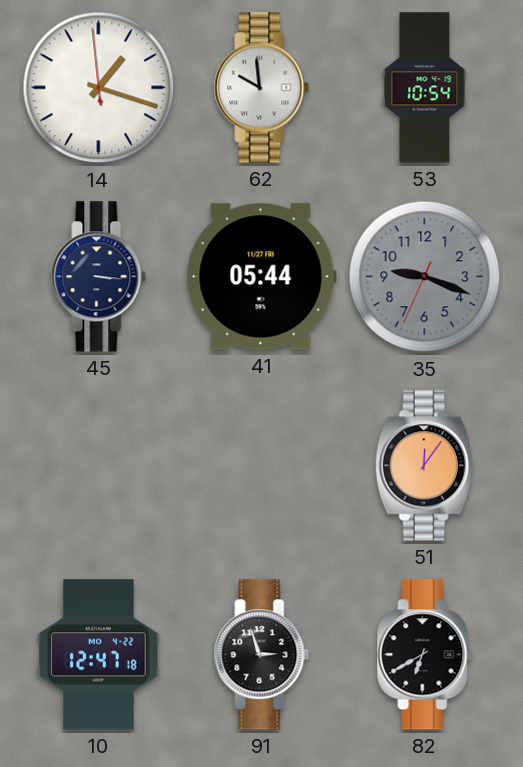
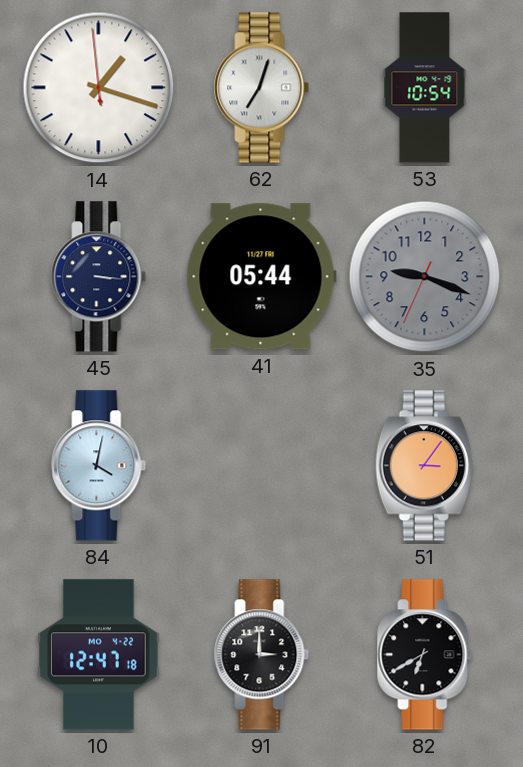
62: 9:59 -> 7:03 (262, 88)
84: none -> 4:02 (99, 466)
51: 12:06 -> 3:06 (424, 466)
91: 2:57 -> 3:00 (262, 655)
